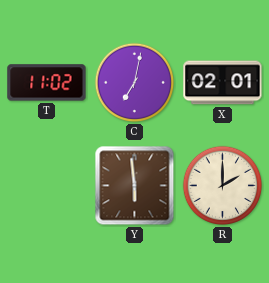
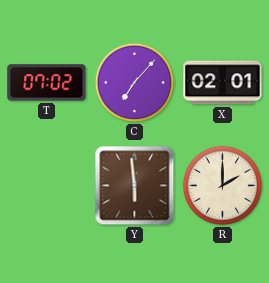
T: 11:02 -> 07:02 (47, 83)
C: 7:02 -> 7:07 (135, 83)
